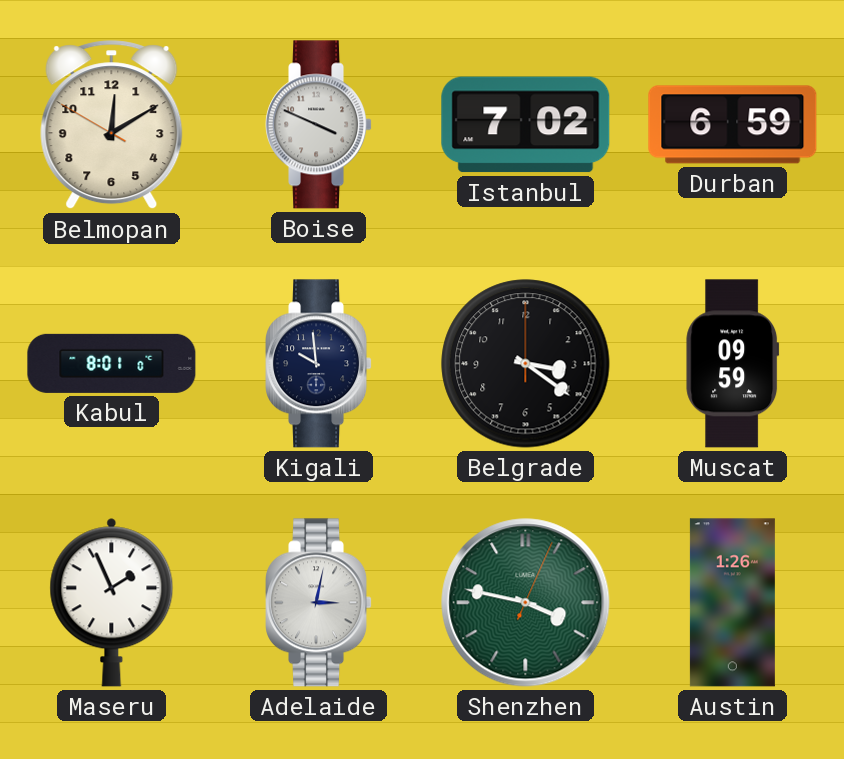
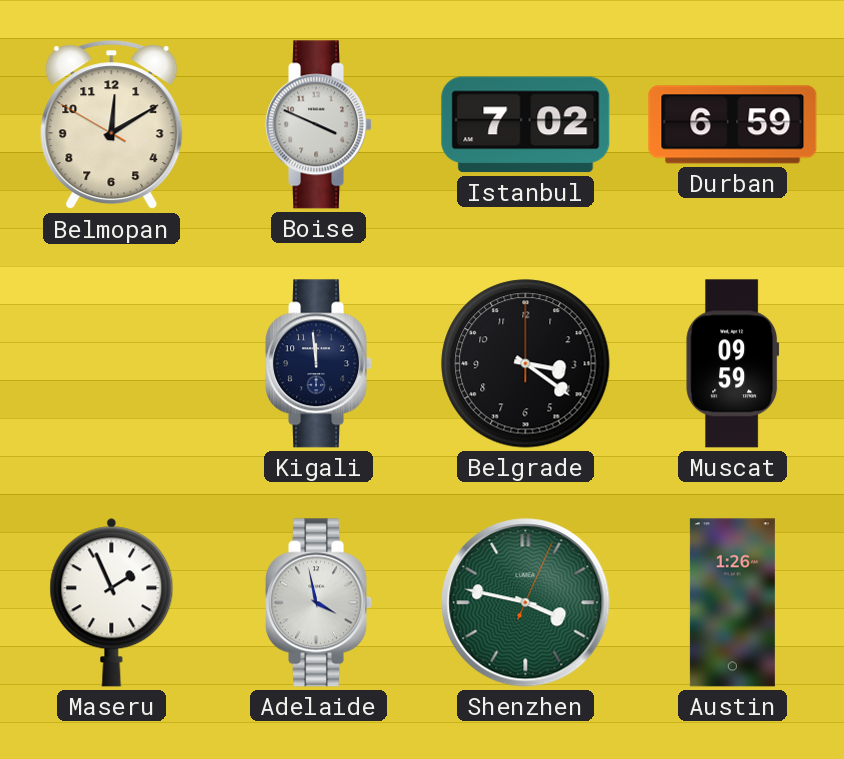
Kabul: 8:01 -> none (112, 363)
Kigali: 9:59 -> 11:59 (319, 364)
Adelaide: 3:02 -> 3:58 (319, 603)
